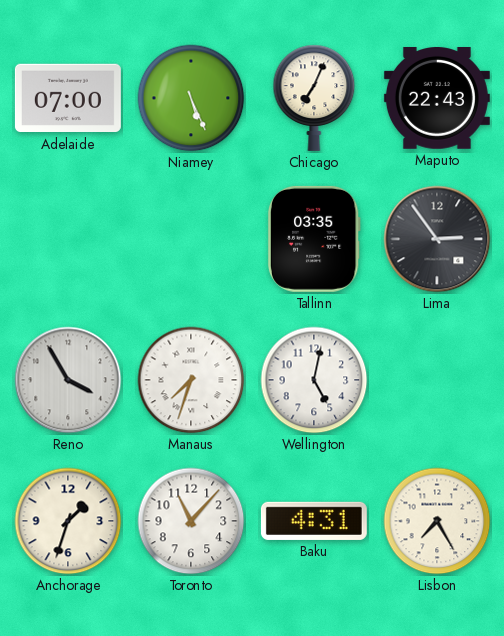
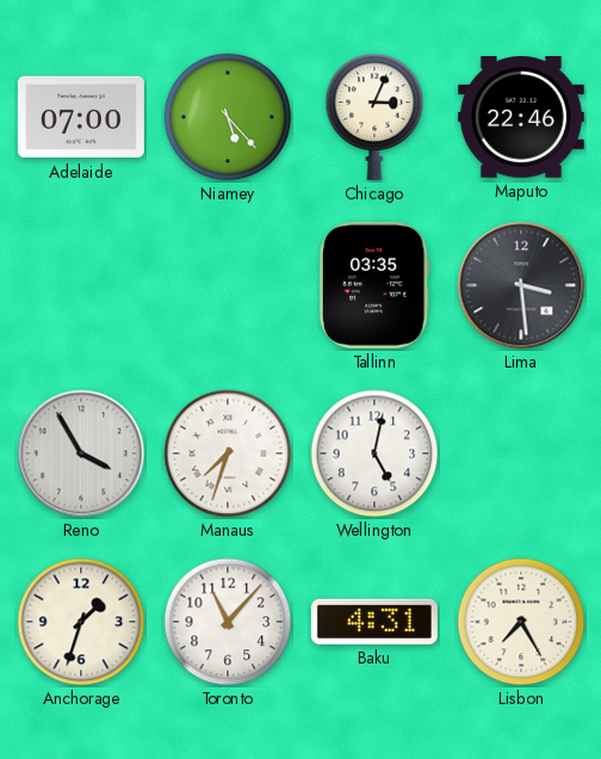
Niamey: 5:26 -> 5:23 (228, 117)
Chicago: 7:04 -> 3:04 (374, 117)
Maputo: 22:43 -> 22:46 (521, 118)
Lima: 2:54 -> 3:29 (521, 285)
